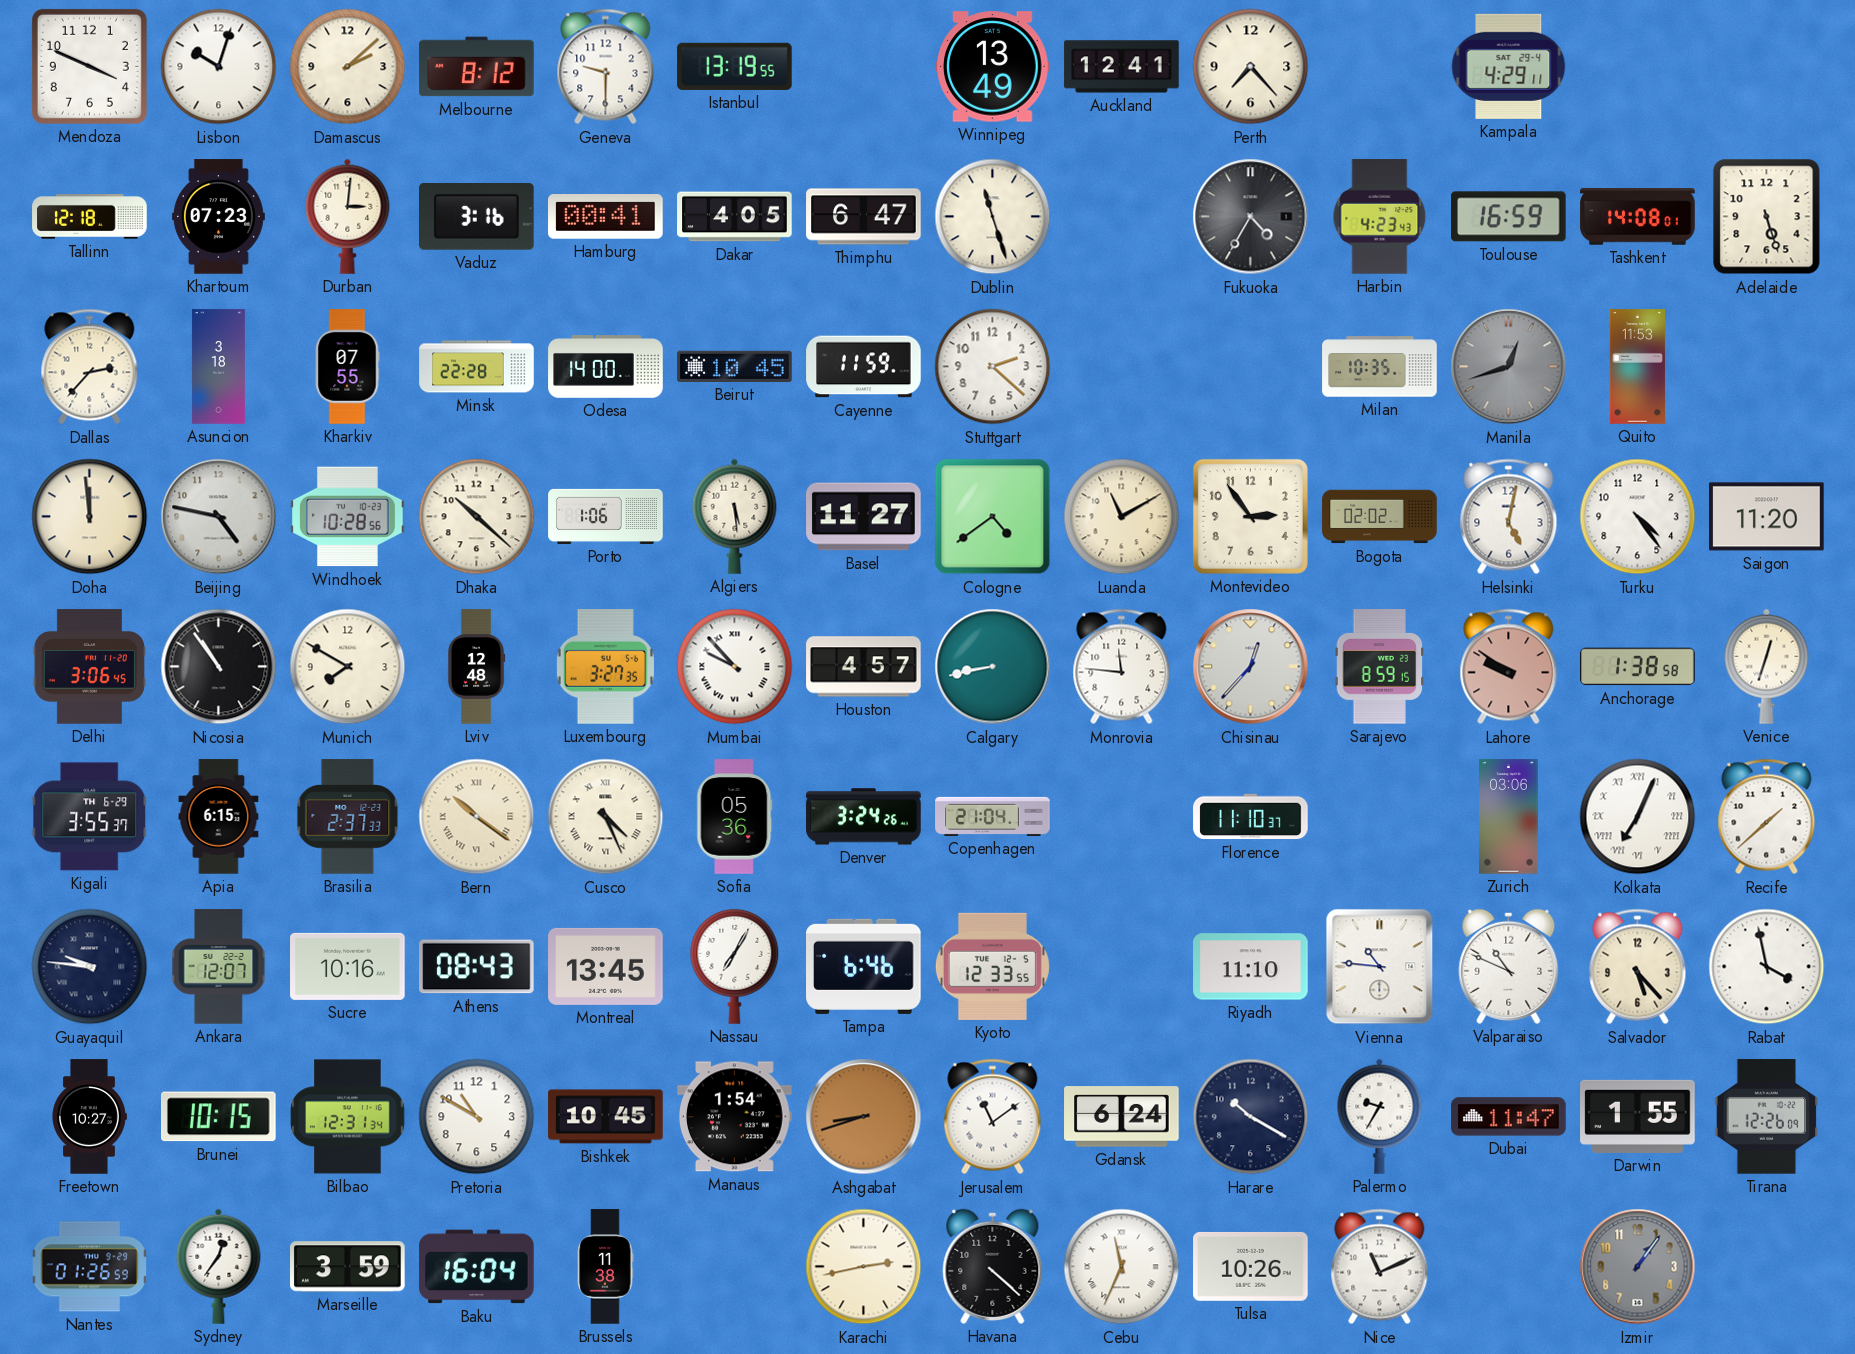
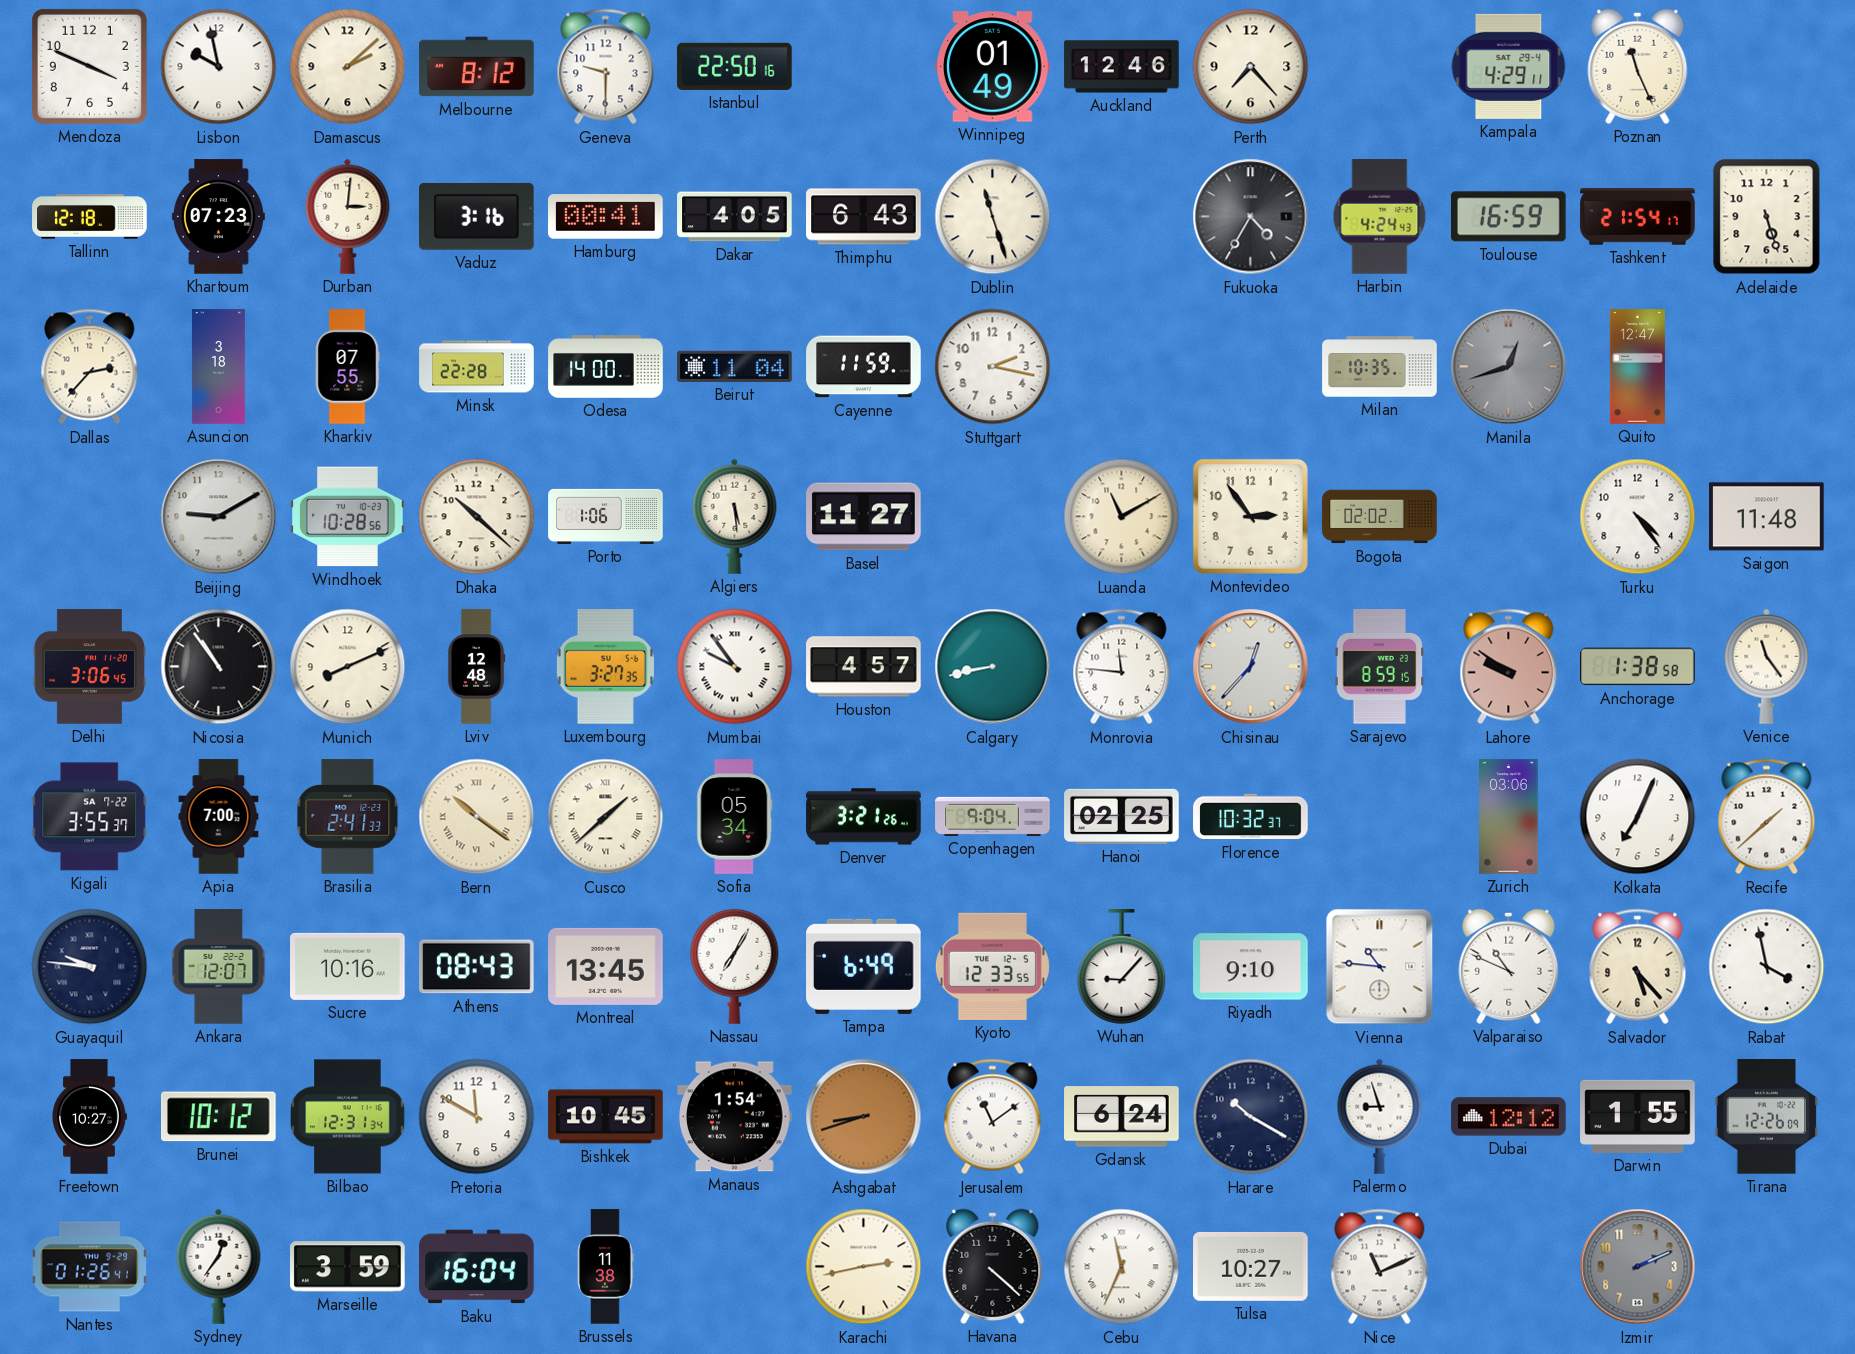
Lisbon: 10:03 -> 9:58 (219, 67)
Istanbul: 13:19 -> 22:50 (735, 66)
Winnipeg: 13:49 -> 01:49 (993, 67)
Auckland: 12:41 -> 12:46 (1122, 67)
Poznan: none -> 11:26 (1638, 66)
Thimphu: 6:47 -> 6:43 (864, 217)
Harbin: 4:23 -> 4:24 (1380, 217)
Tashkent: 14:08 -> 21:54 (1638, 217)
Beirut: 10:45 -> 11:04 (735, 366)
Stuttgart: 2:22 -> 2:17 (993, 367)
Quito: 11:53 -> 12:47 (1637, 367)
Doha: 11:59 -> none (90, 517)
Beijing: 4:47 -> 9:10 (219, 517)
Cologne: 4:39 -> none (993, 517)
Helsinki: 5:02 -> none (1509, 517)
Saigon: 11:20 -> 11:48 (1767, 517)
Munich: 7:50 -> 8:11 (348, 667)
Mumbai: 9:53 -> 9:54 (735, 667)
Venice: 12:33 -> 11:24 (1767, 666)
Kigali date: TH 6-29 -> SA 7-22 (90, 817)
Apia: 6:15 -> 7:00 (219, 817)
Brasilia: 2:37 -> 2:41 (348, 817)
Cusco: 4:26 -> 1:38 (606, 817)
Sofia: 05:36 -> 05:34 (735, 817)
Denver: 3:24 -> 3:21 (864, 817)
Copenhagen: 21:04 -> 9:04 (993, 816)
Hanoi: none -> 02:25 (1122, 816)
Florence: 11:10 -> 10:32 (1251, 817)
Kolkata numerals: Roman -> Arabic (1638, 817)
Tampa: 6:46 -> 6:49 (864, 966)
Wuhan: none -> 9:07 (1122, 967)
Riyadh: 11:10 -> 9:10 (1251, 967)
Brunei: 10:15 -> 10:12 (219, 1117)
Pretoria: 10:50 -> 11:50 (477, 1117)
Palermo: 9:35 -> 8:57 (1380, 1116)
Dubai: 11:47 -> 12:12 (1509, 1117)
Nantes: 01:26:59 -> 01:26:41 (90, 1267)
Tulsa: 10:26 -> 10:27 (1251, 1266)
Izmir: 1:06 -> 2:11 (1638, 1267)
